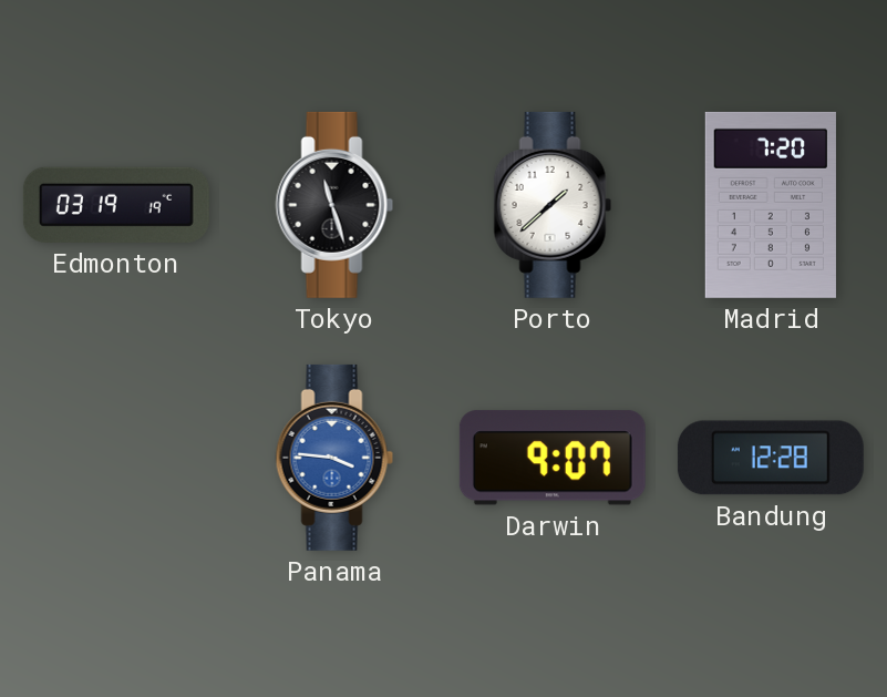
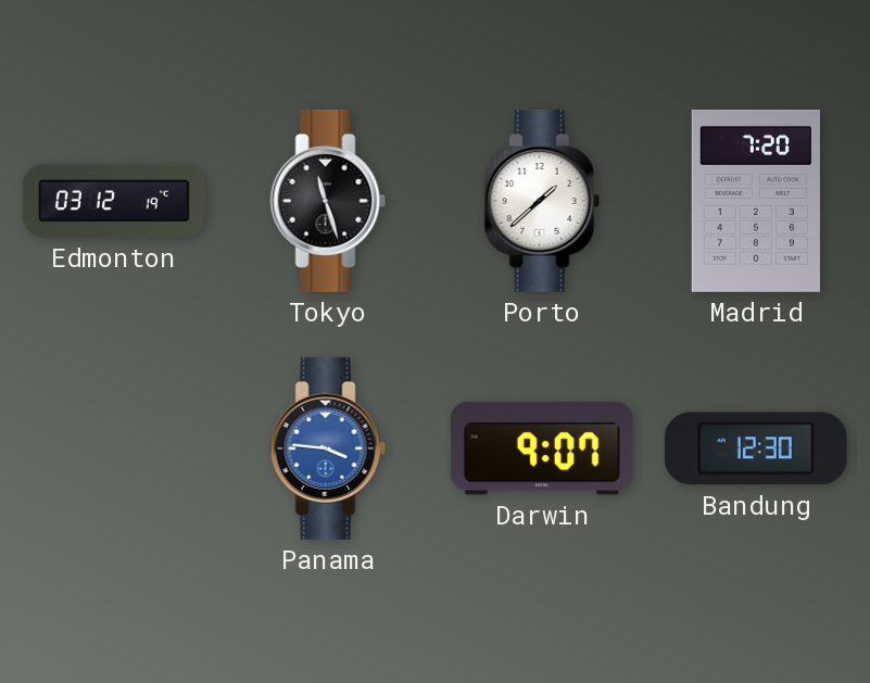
Edmonton: 03:19 -> 03:12 (114, 201)
Bandung: 12:28 -> 12:30 (756, 448)
